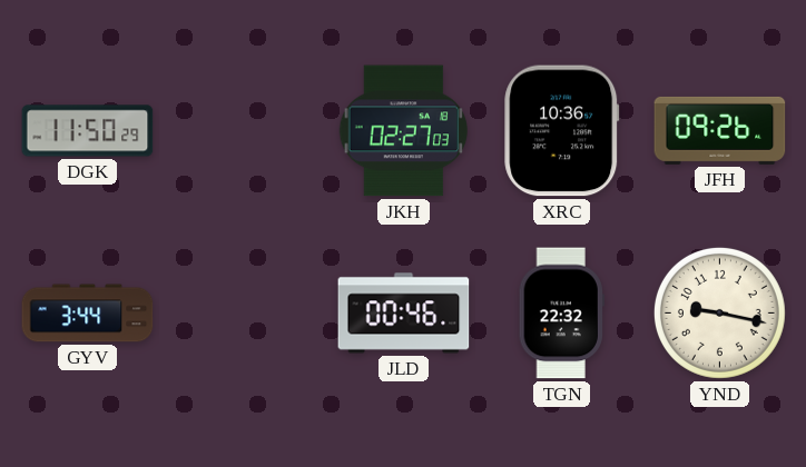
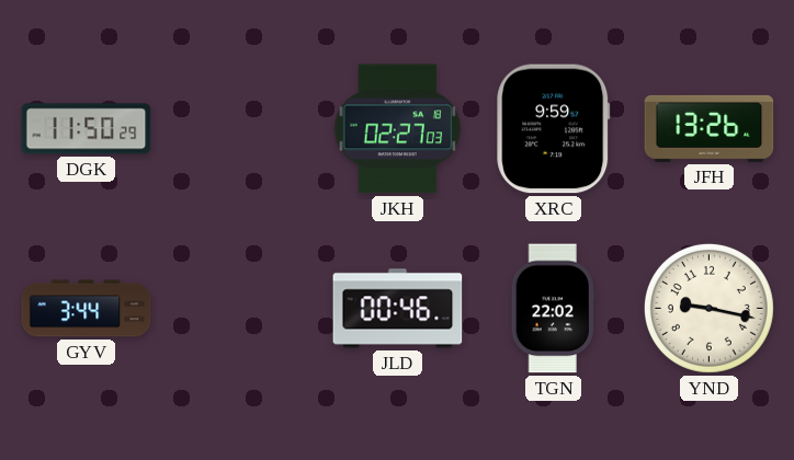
XRC: 10:36 -> 9:59 (554, 129)
JFH: 09:26 -> 13:26 (710, 128)
TGN: 22:32 -> 22:02 (553, 309)
